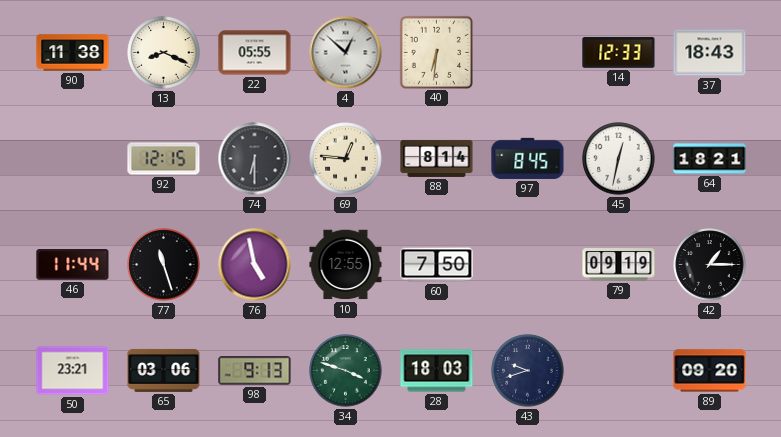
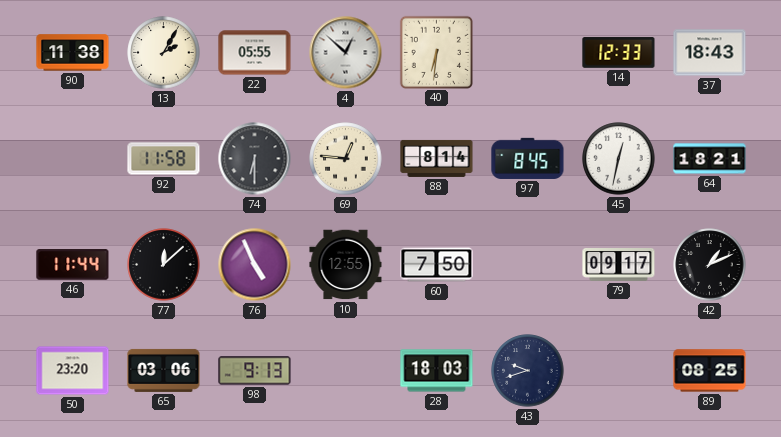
13: 8:19 -> 2:05 (164, 53)
92: 12:15 -> 11:58 (164, 159)
77: 11:27 -> 12:08 (164, 265)
76: 4:58 -> 4:56 (255, 265)
79: 09:19 -> 09:17 (619, 265)
42: 1:15 -> 1:11 (710, 265)
50: 23:21 -> 23:20 (73, 371)
34: 3:48 -> none (346, 371)
89: 09:20 -> 08:25 (710, 371)
